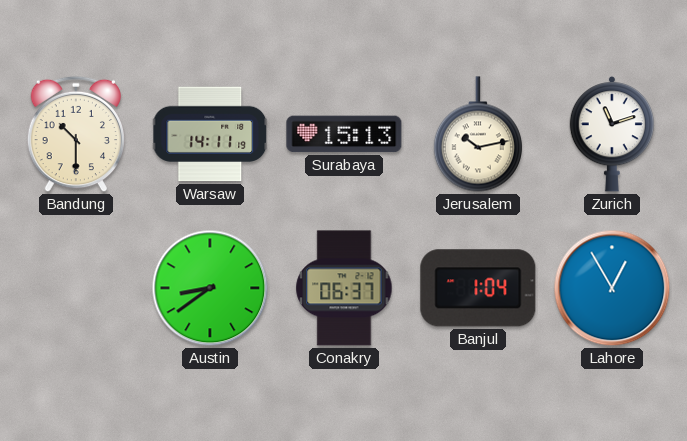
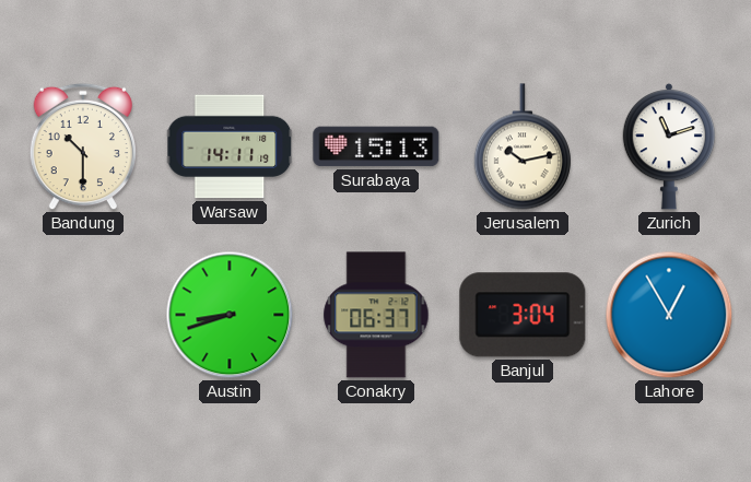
Austin: 8:39 -> 8:42 (230, 315)
Banjul: 1:04 -> 3:04 (523, 315)
